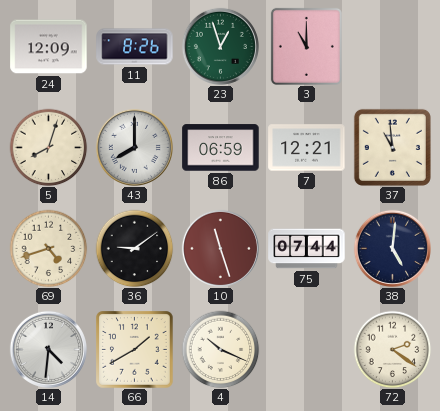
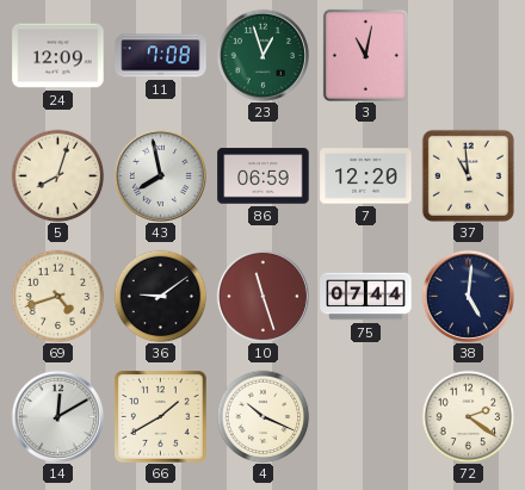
11: 8:26 -> 7:08 (161, 56)
3: 11:00 -> 11:02 (365, 55)
43: 8:00 -> 7:58 (160, 175)
7: 12:21 -> 12:20 (366, 176)
14: 4:31 -> 12:10 (57, 416)
